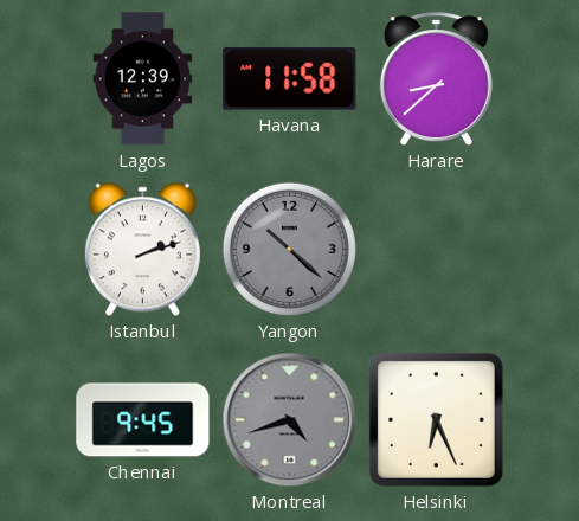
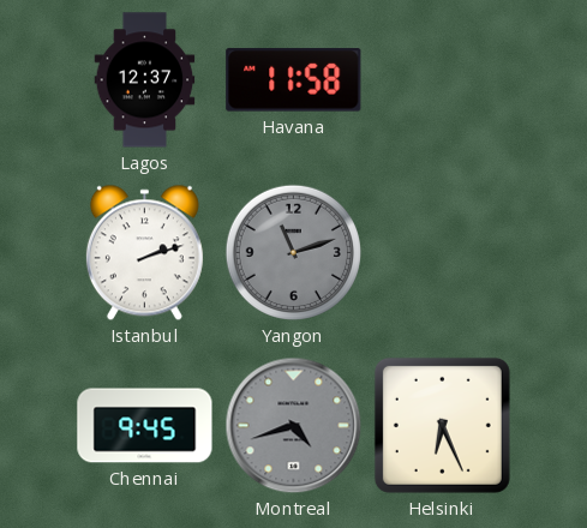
Lagos: 12:39 -> 12:37 (145, 80)
Harare: 8:38 -> none (436, 79)
Yangon: 10:22 -> 11:12 (293, 252)
